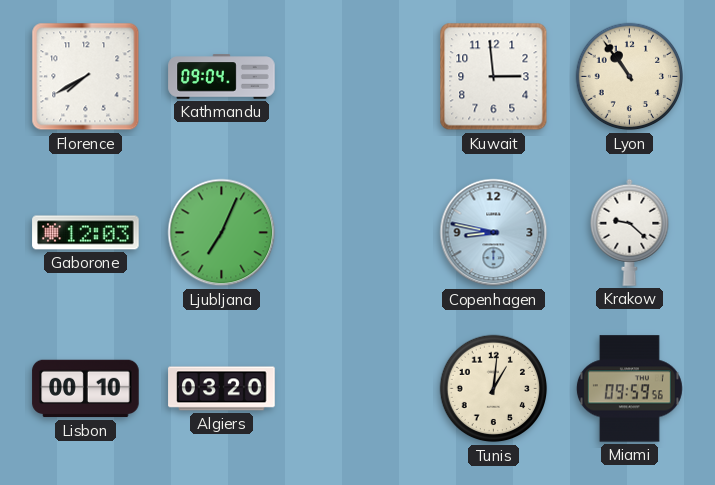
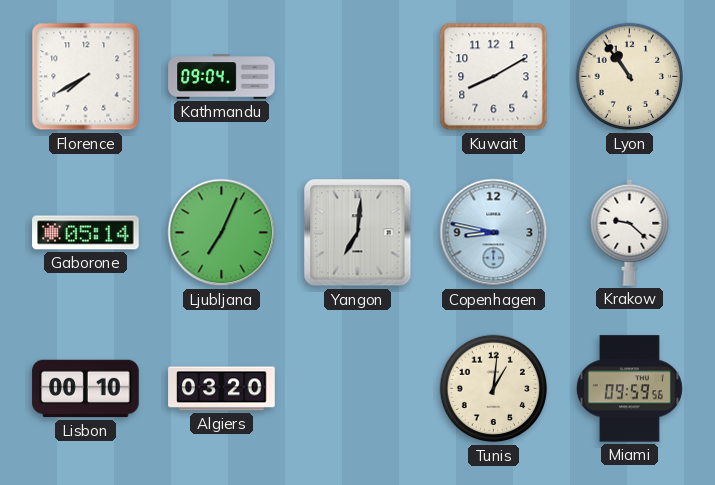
Kuwait: 2:59 -> 8:10 (494, 77)
Gaborone: 12:03 -> 05:14 (86, 233)
Yangon: none -> 7:01 (358, 233)
